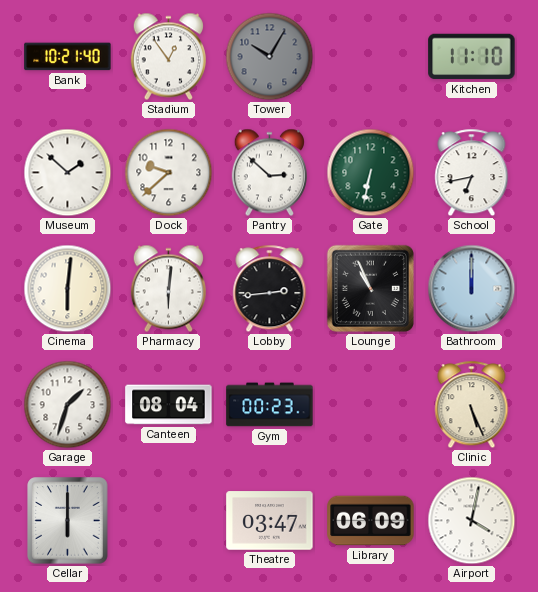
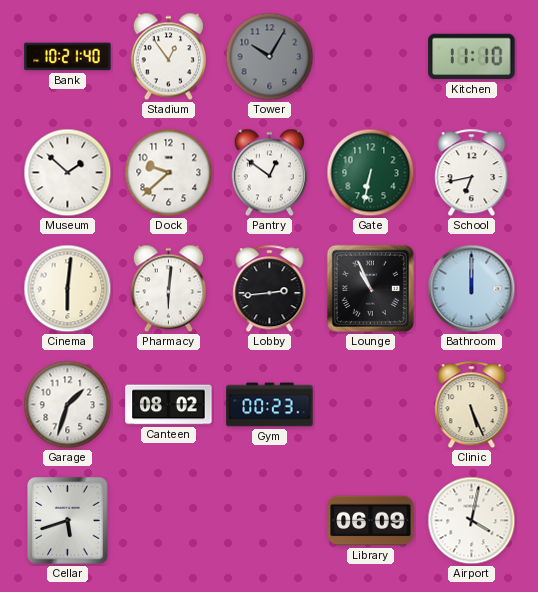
Pantry: 2:52 -> 12:51 (269, 173)
Canteen: 08:04 -> 08:02 (169, 405)
Cellar: 6:00 -> 5:42 (68, 521)
Theatre: 03:47 -> none (270, 521)
